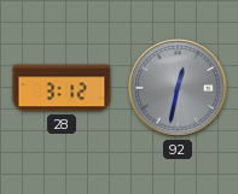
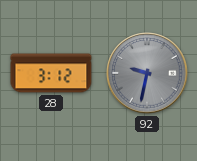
92: 12:32 -> 9:32 (147, 73)
